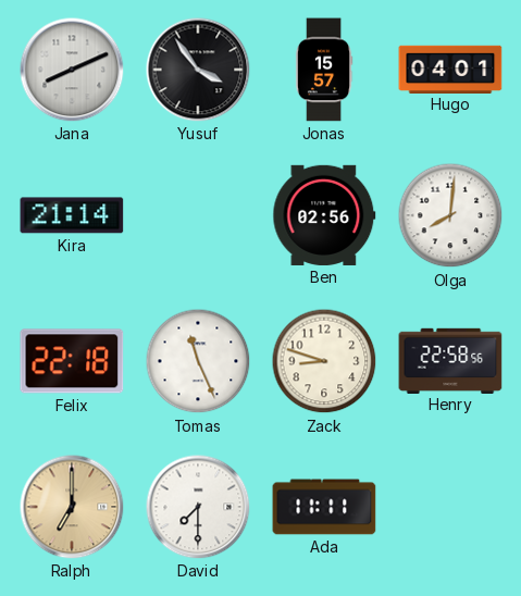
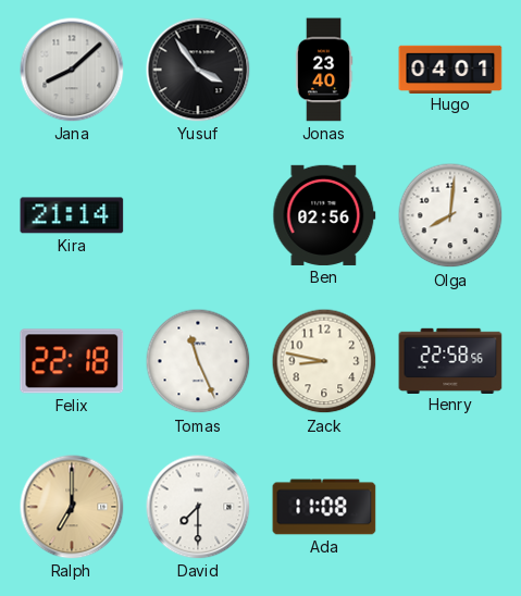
Jana: 8:11 -> 8:08 (72, 70)
Jonas: 15:57 -> 23:40 (324, 70)
Zack: 8:48 -> 8:47 (324, 361)
Ada: 11:11 -> 11:08 (324, 507)
